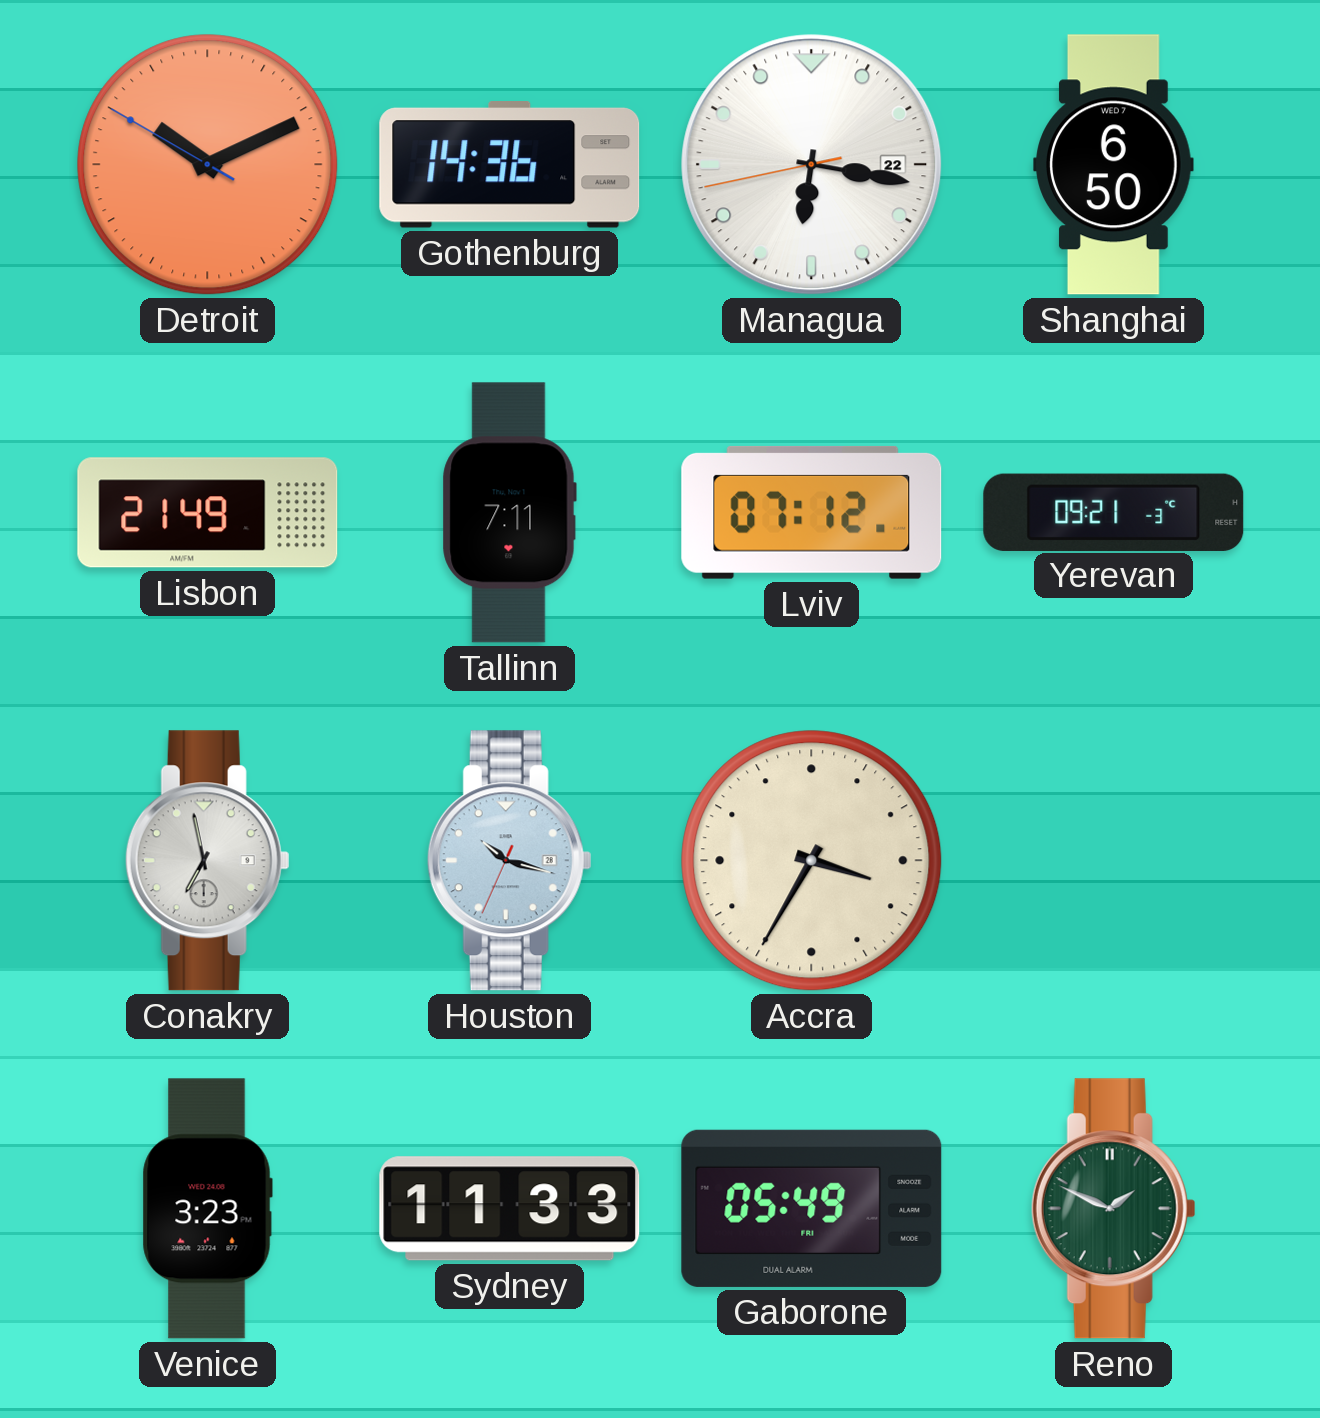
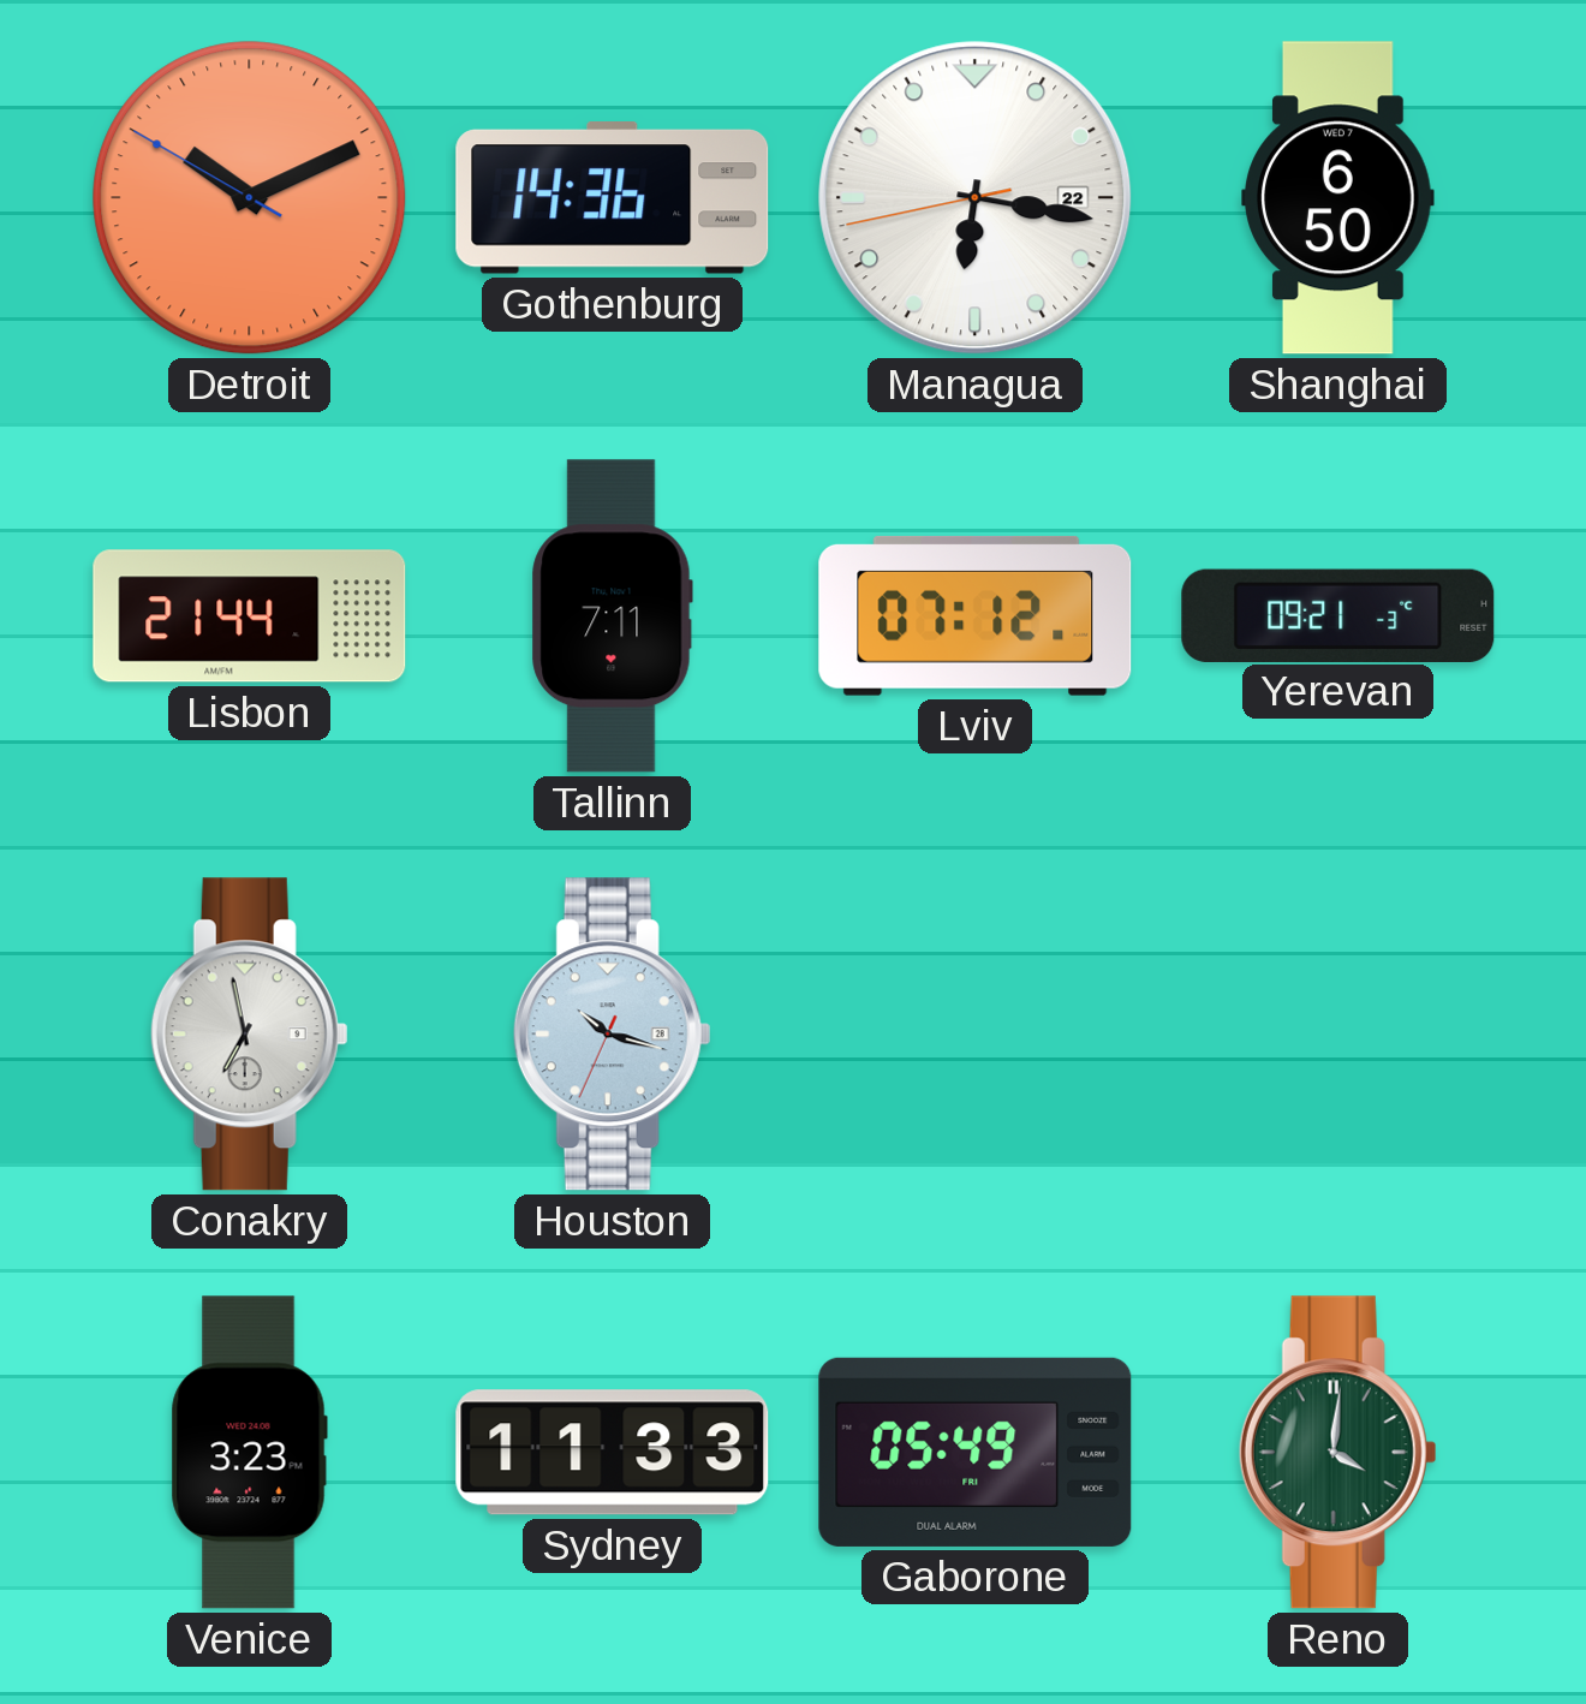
Lisbon: 21:49 -> 21:44 (250, 616)
Accra: 3:35 -> none (812, 861)
Reno: 1:49 -> 4:01 (1337, 1453)
